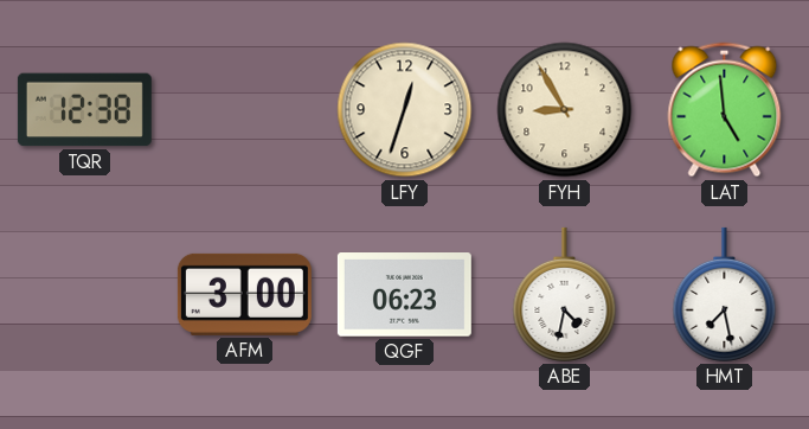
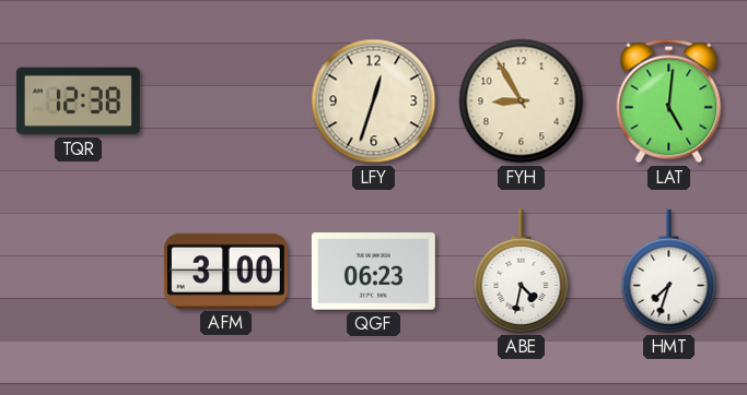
LAT: 4:59 -> 5:01 (669, 101)
HMT: 7:28 -> 7:33 (669, 271)
